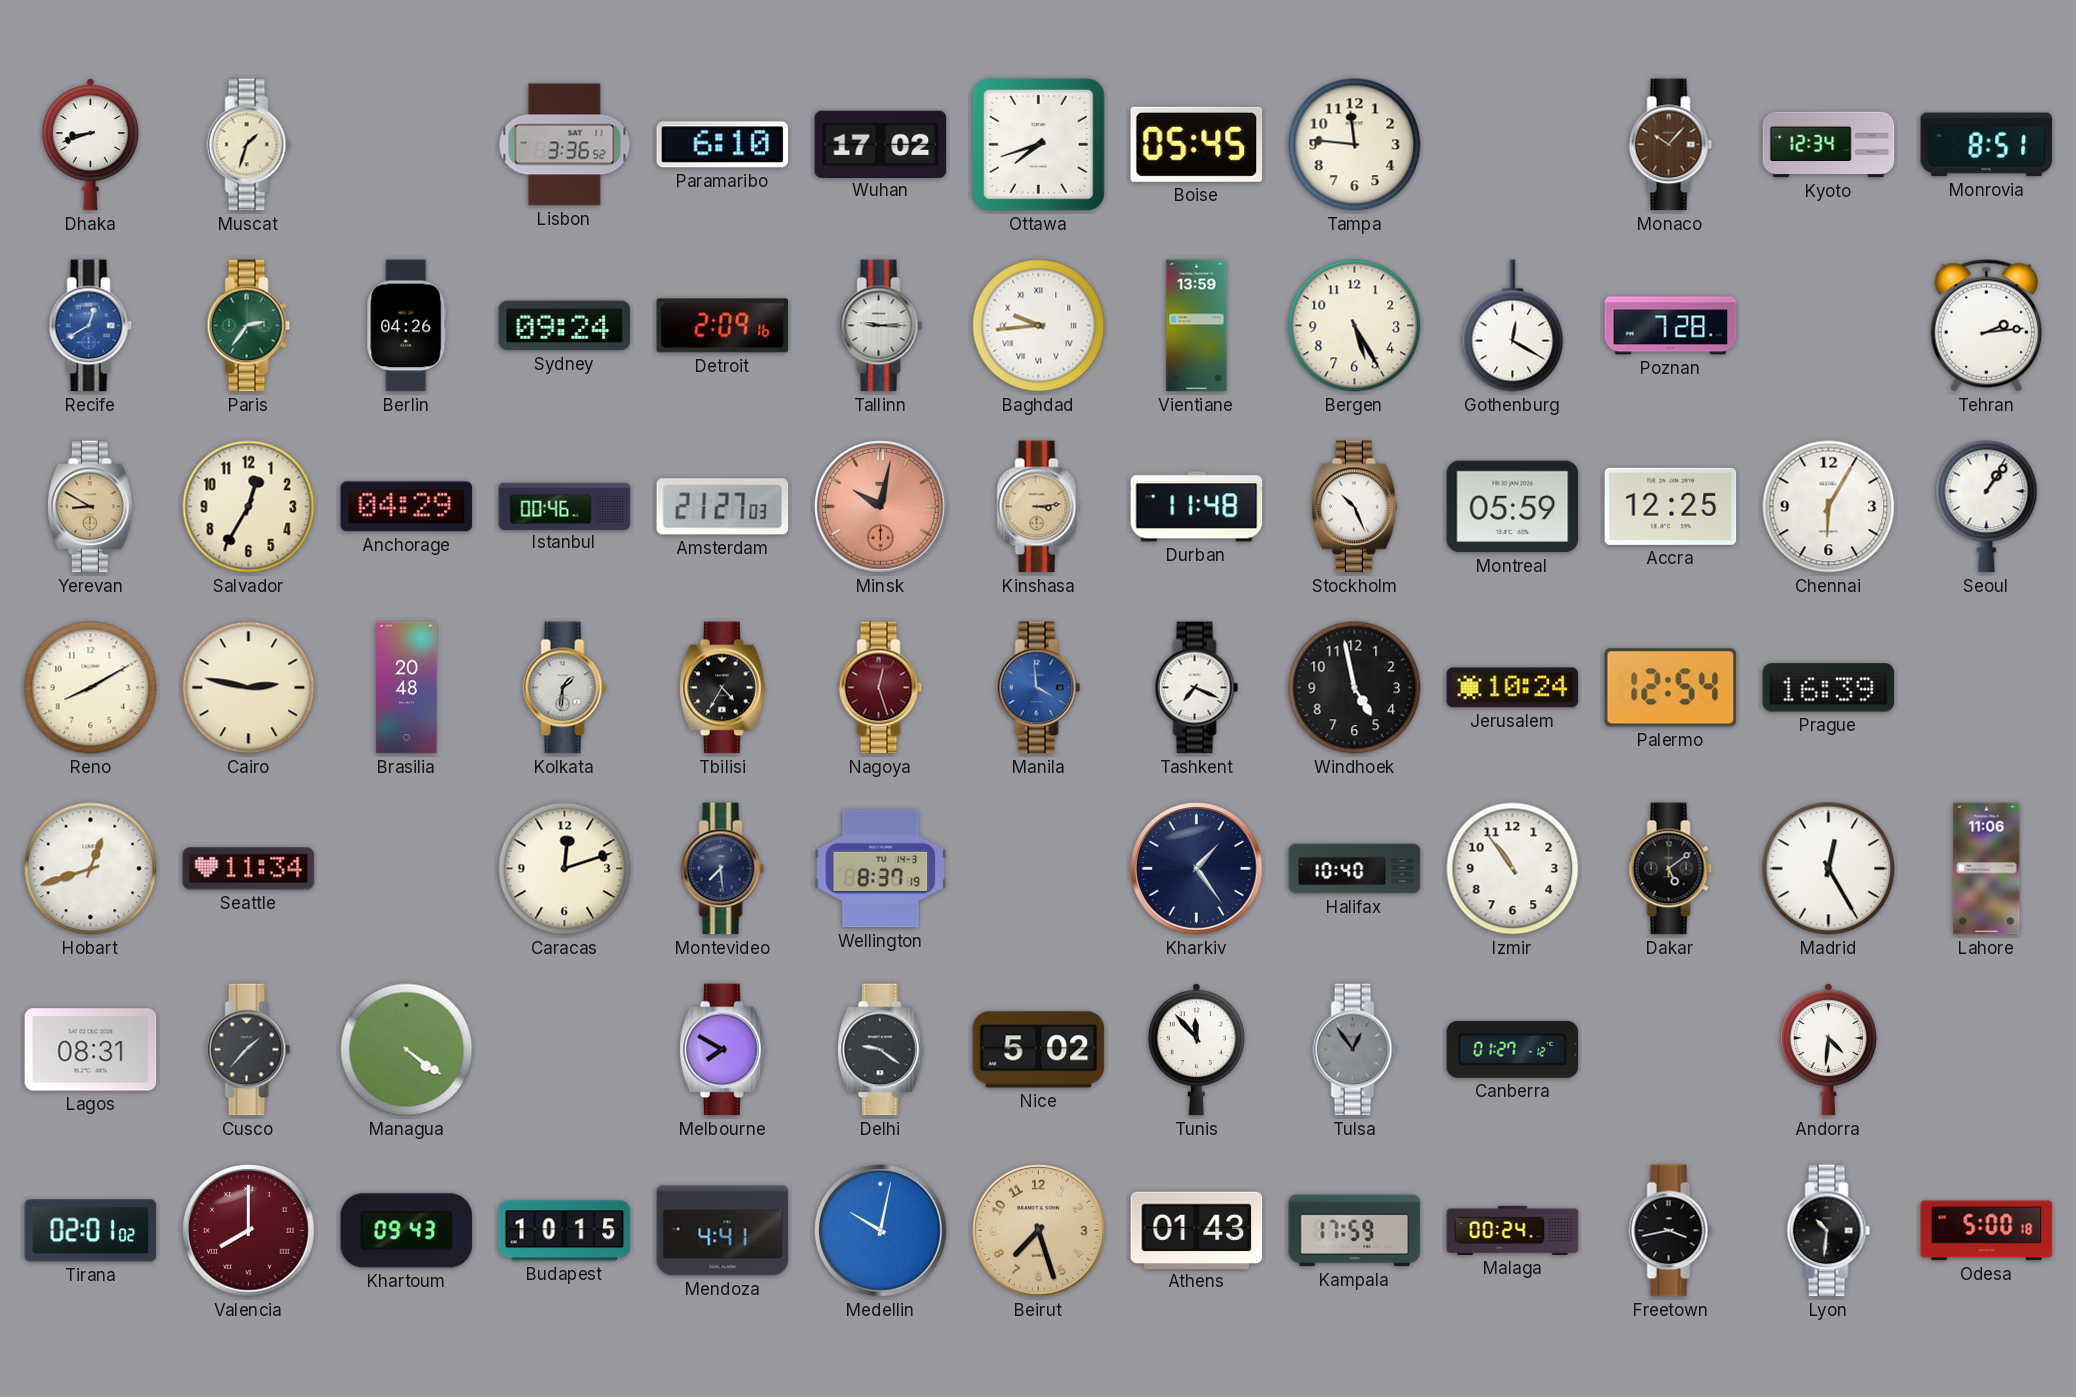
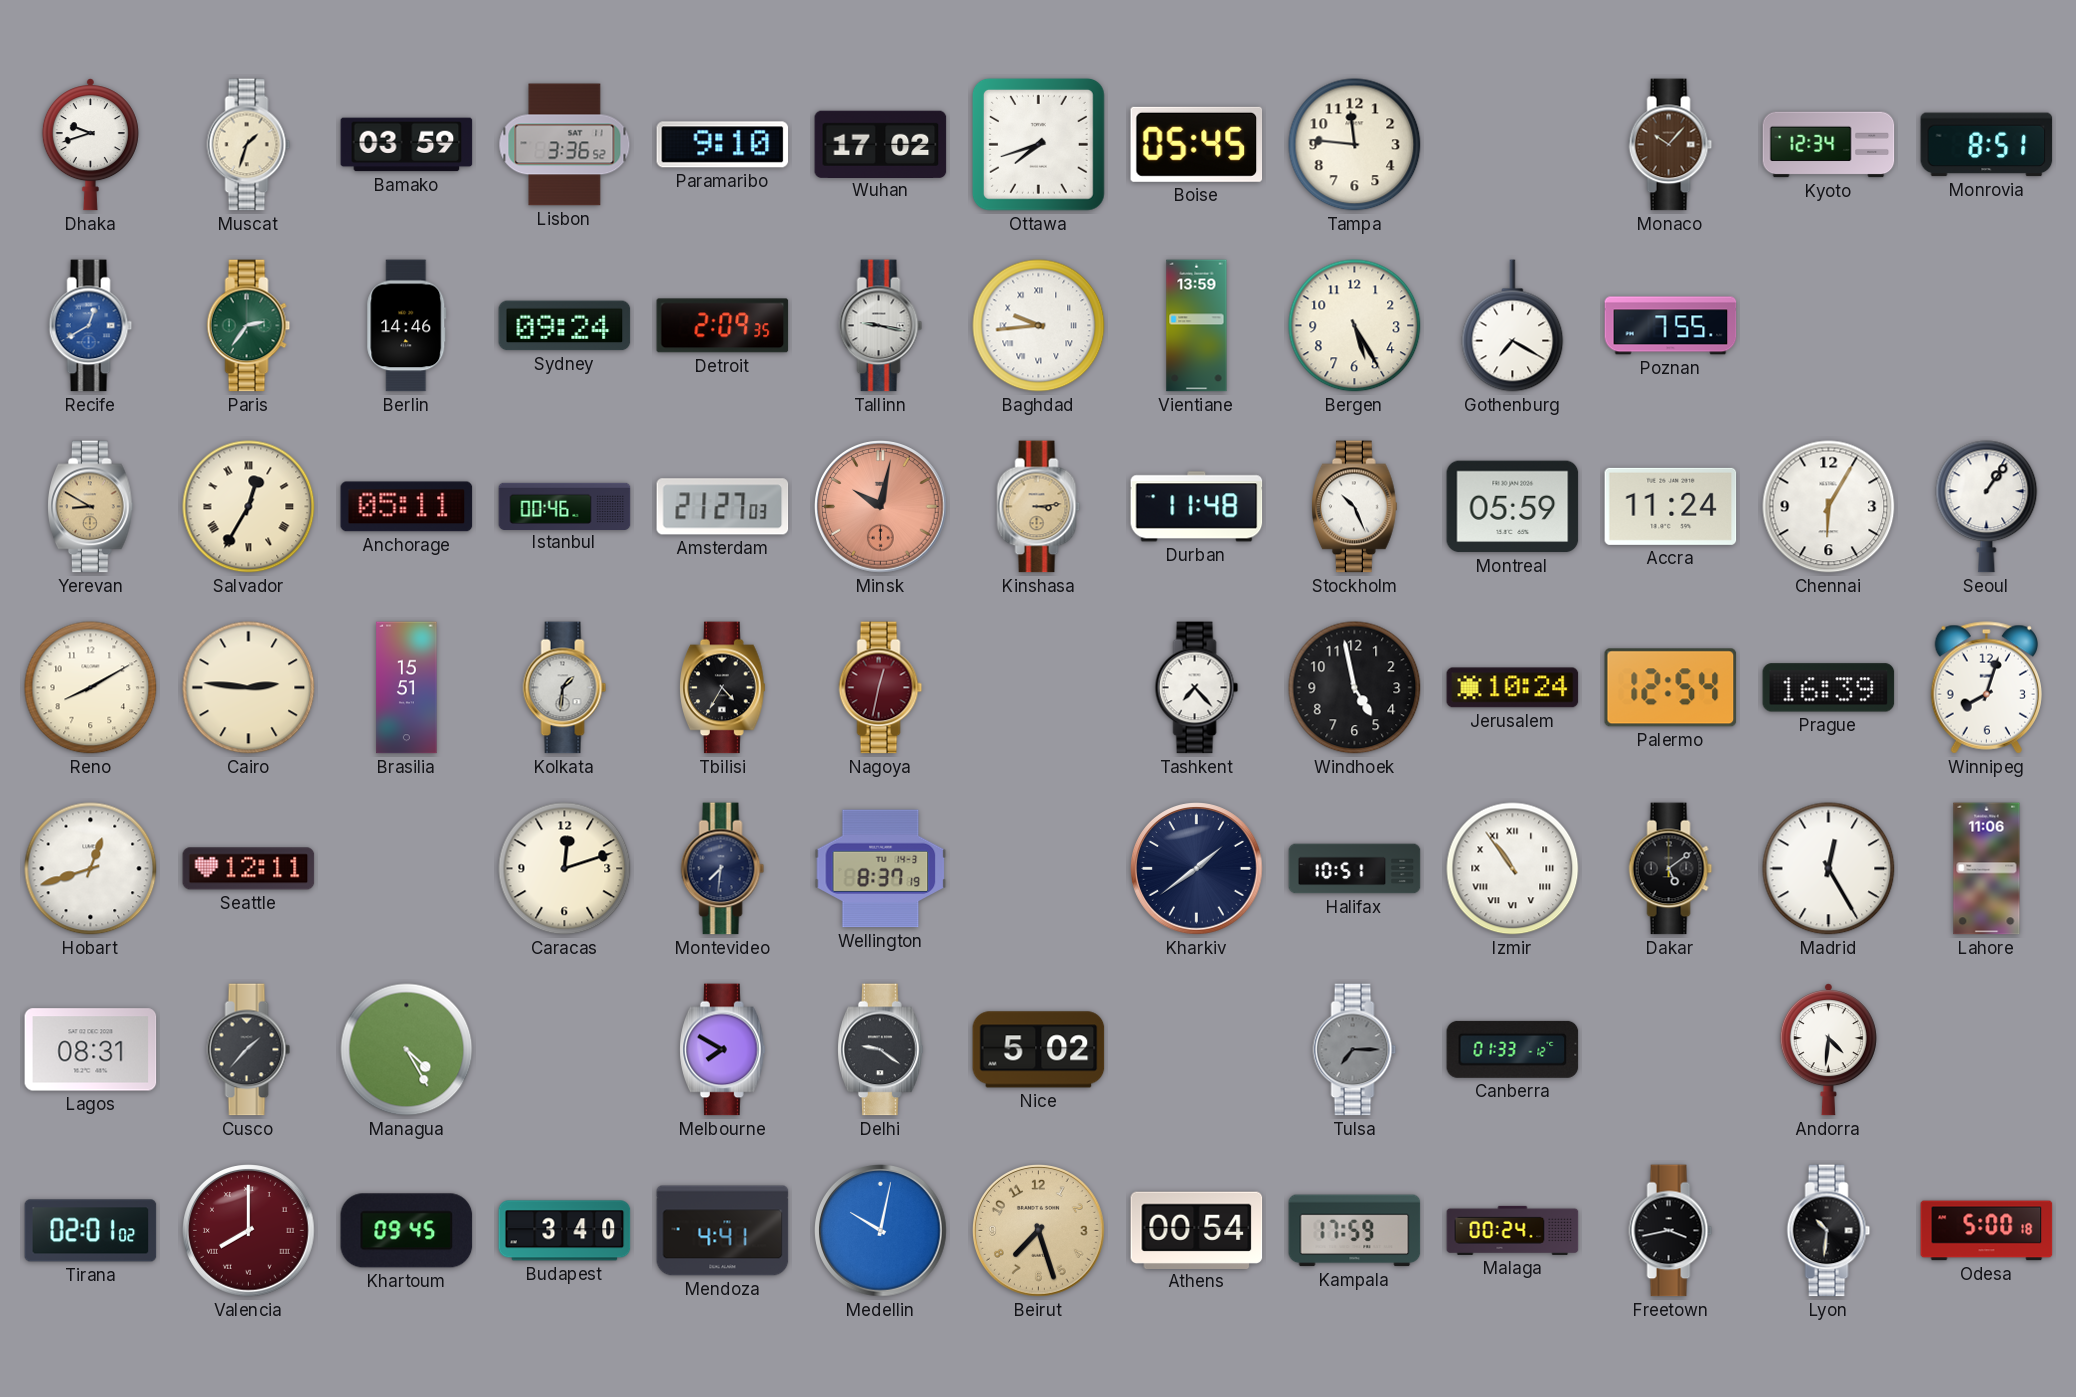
Dhaka: 8:42 -> 9:42 (90, 145)
Bamako: none -> 03:59 (407, 145)
Paramaribo: 6:10 -> 9:10 (723, 145)
Berlin: 04:26 -> 14:46 (407, 326)
Detroit: 2:09:16 -> 2:09:35 (723, 326)
Tallinn: 9:15 -> 9:17 (881, 326)
Gothenburg: 12:20 -> 7:20 (1513, 326)
Poznan: 7:28 -> 7:55 (1671, 326)
Tehran: 2:14 -> none (1986, 326)
Salvador numerals: Arabic -> Roman (249, 507)
Anchorage: 04:29 -> 05:11 (407, 507)
Accra: 12:25 -> 11:24 (1671, 506)
Cairo: 2:47 -> 2:46 (249, 688)
Brasilia: 20:48 -> 15:51 (407, 688)
Nagoya: 12:27 -> 12:32 (881, 688)
Manila: 3:59 -> none (1039, 688)
Tashkent: 7:19 -> 7:23 (1197, 688)
Winnipeg: none -> 8:03 (1986, 688)
Seattle: 11:34 -> 12:11 (249, 869)
Montevideo: 7:29 -> 7:31 (723, 869)
Kharkiv: 1:24 -> 1:39 (1197, 869)
Halifax: 10:40 -> 10:51 (1355, 869)
Izmir numerals: Arabic -> Roman (1513, 869)
Managua: 4:21 -> 4:25 (407, 1050)
Tunis: 11:53 -> none (1196, 1050)
Tulsa: 12:54 -> 7:15 (1355, 1050)
Canberra: 01:27 -> 01:33 (1513, 1049)
Khartoum: 09:43 -> 09:45 (407, 1231)
Budapest: 10:15 -> 3:40 (565, 1231)
Athens: 01:43 -> 00:54 (1197, 1230)
